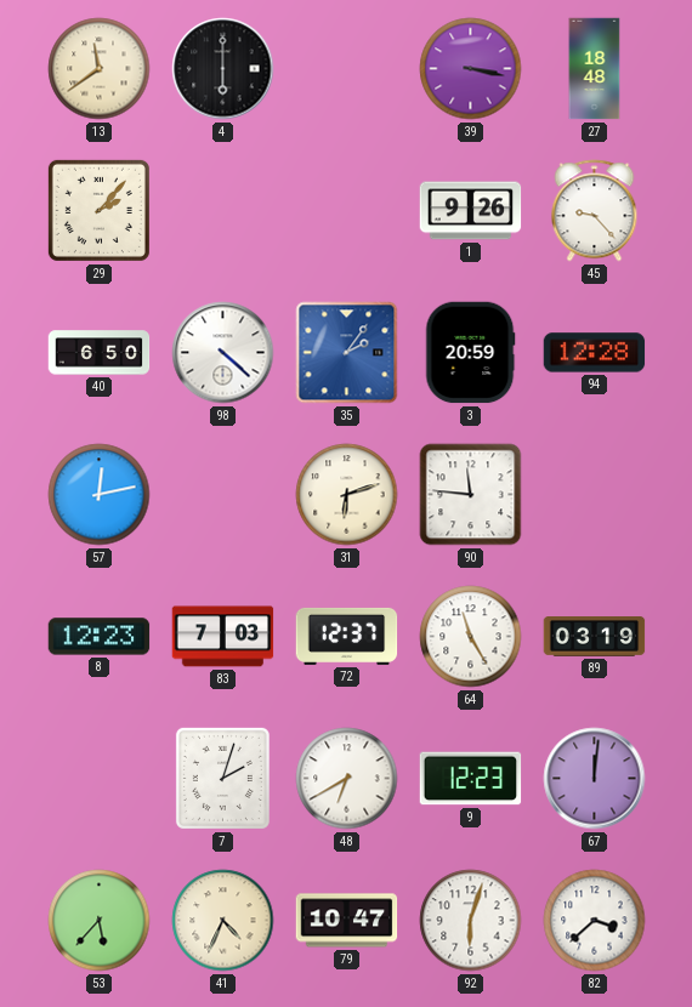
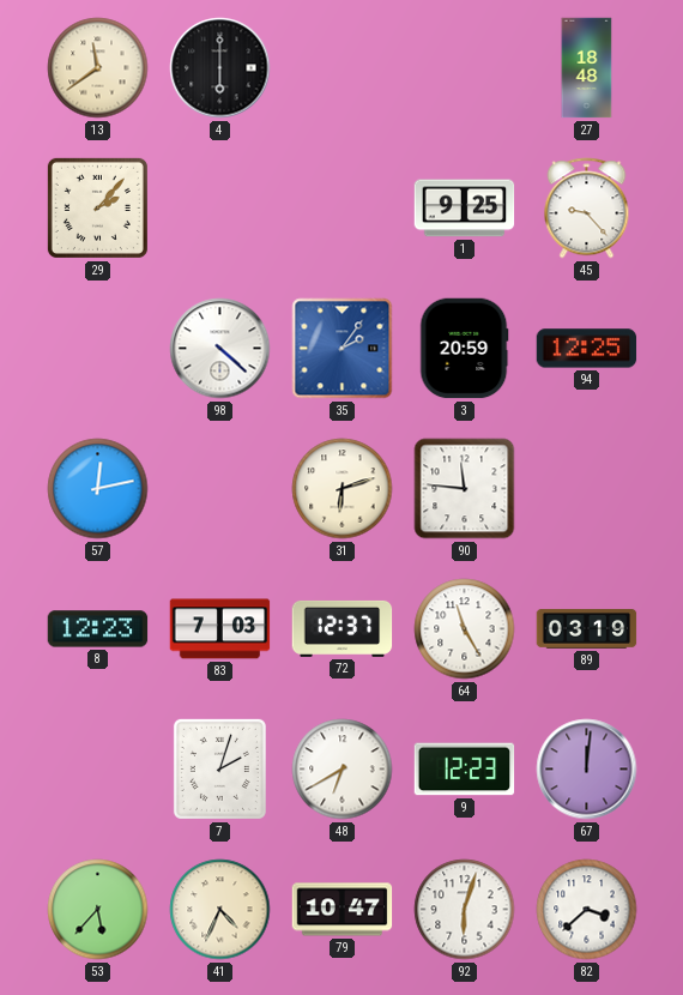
39: 3:17 -> none (471, 69)
1: 9:26 -> 9:25 (465, 209)
40: 6:50 -> none (100, 353)
94: 12:28 -> 12:25 (587, 349)
